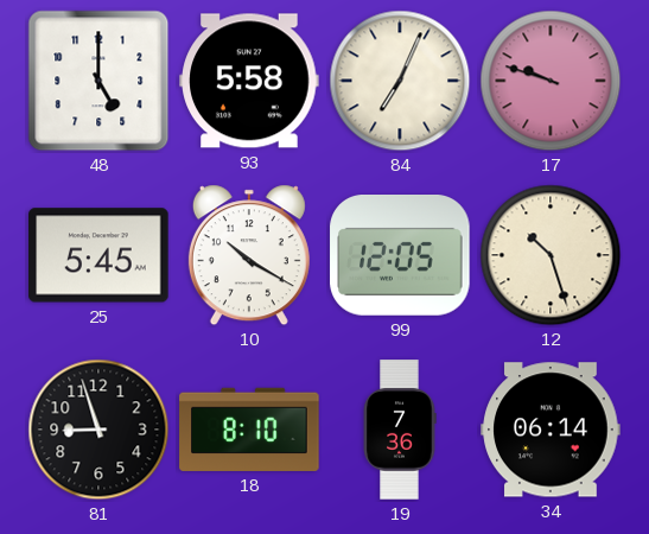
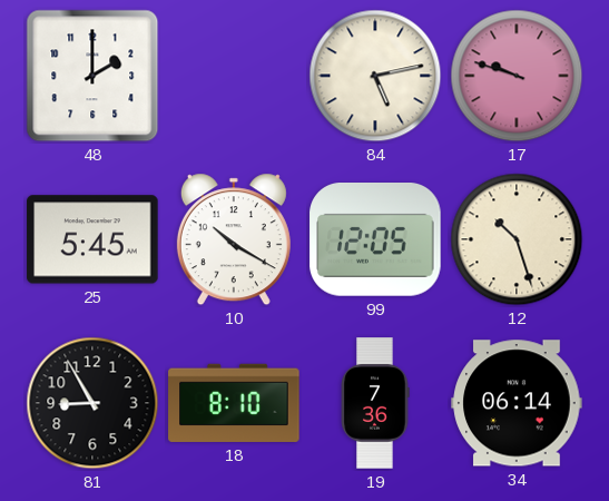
48: 5:00 -> 2:00 (92, 76)
93: 5:58 -> none (249, 81)
84: 7:04 -> 5:13 (375, 76)
81: 8:57 -> 8:55 (92, 403)
